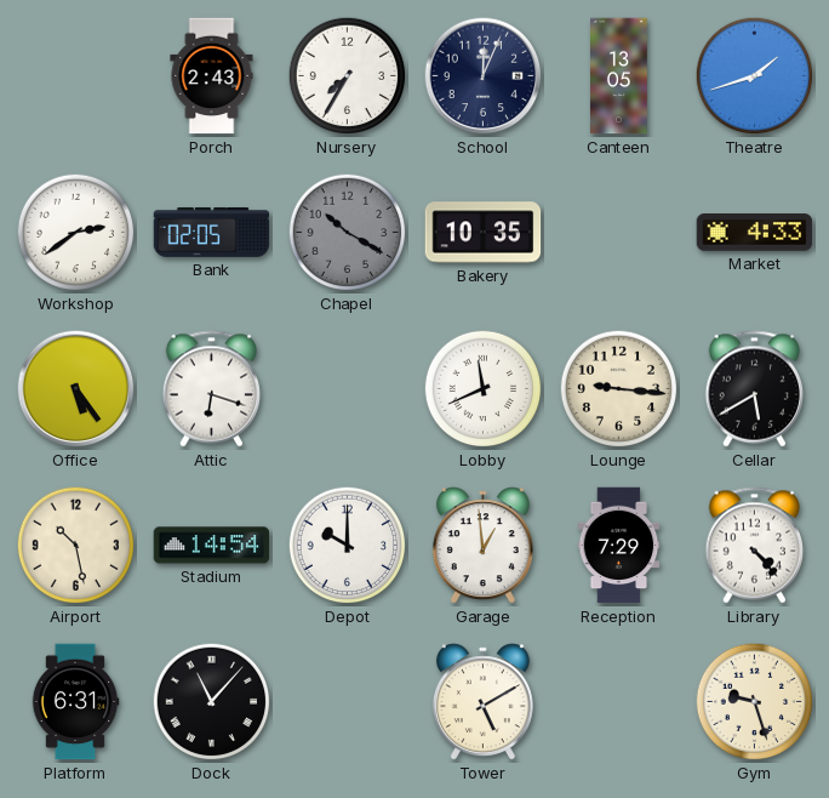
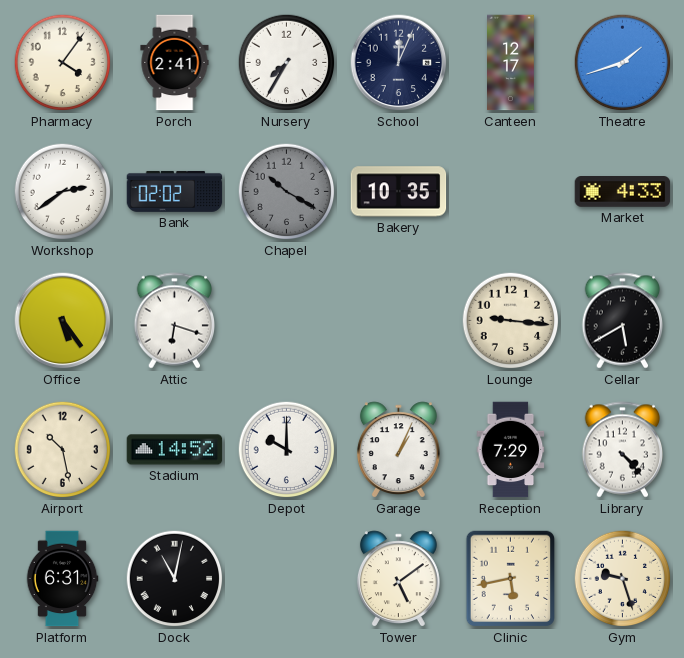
Pharmacy: none -> 4:06 (63, 63)
Porch: 2:43 -> 2:41 (175, 63)
Canteen: 13:05 -> 12:17 (511, 63)
Bank: 02:05 -> 02:02 (175, 192)
Lobby: 11:41 -> none (484, 389)
Stadium: 14:54 -> 14:52 (175, 450)
Garage: 12:59 -> 1:04 (398, 450)
Dock: 11:07 -> 11:02 (175, 579)
Tower: 5:10 -> 5:09 (398, 579)
Clinic: none -> 5:43 (511, 579)
